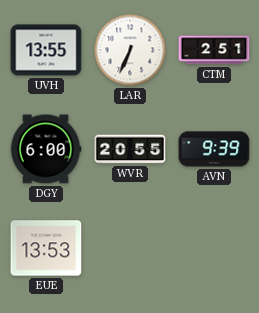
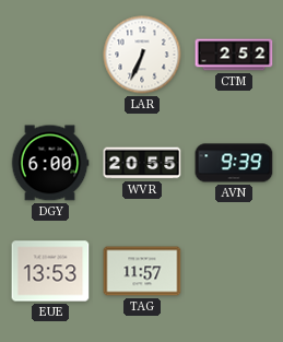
UVH: 13:55 -> none (46, 50)
CTM: 2:51 -> 2:52 (234, 55)
TAG: none -> 11:57 (142, 271)
